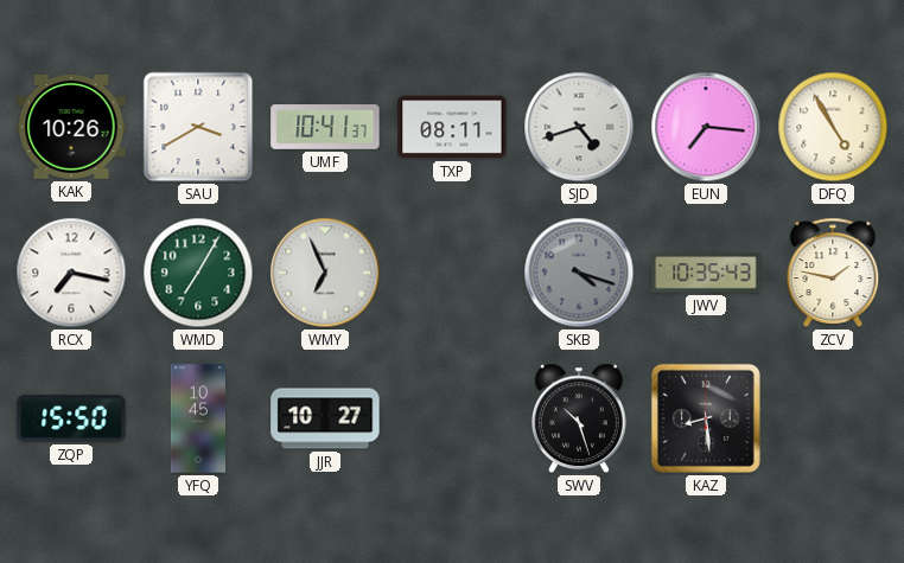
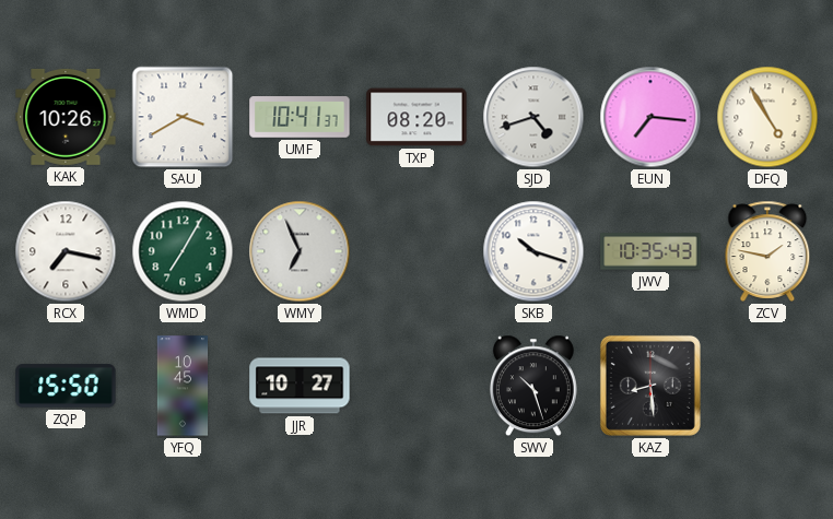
TXP: 08:11 -> 08:20 (416, 117)
SKB: 4:18 -> 10:18 (533, 251)
SKB dial: grey -> white (533, 251)
